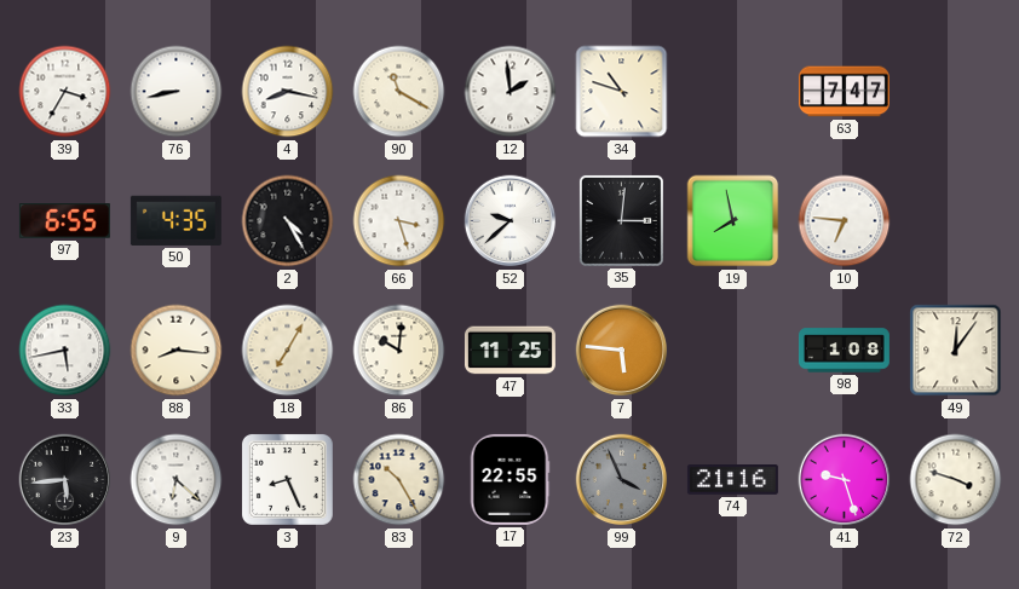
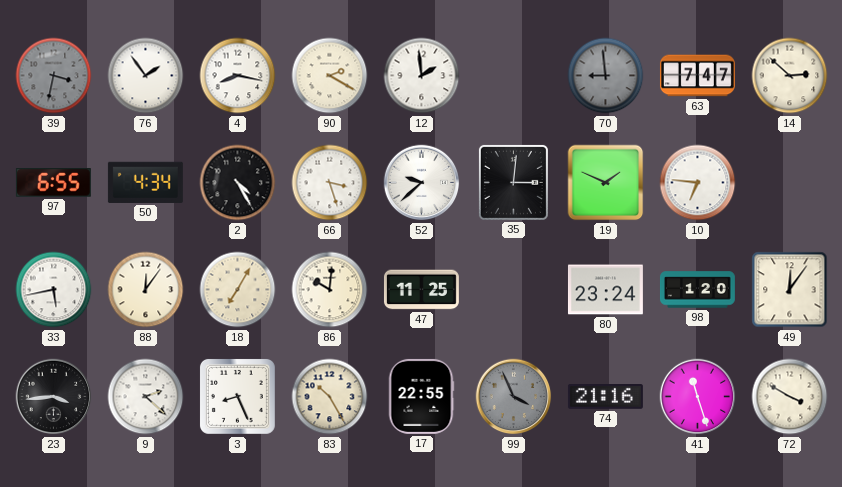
39: 3:35 -> 3:32 (54, 76)
39 dial: white -> grey (54, 76)
76: 8:43 -> 1:54 (146, 76)
90: 11:20 -> 2:20 (330, 76)
34: 10:48 -> none (622, 92)
70: none -> 8:59 (606, 76)
14: none -> 2:52 (790, 76)
50: 4:35 -> 4:34 (145, 182)
19: 7:58 -> 1:49 (606, 183)
88: 8:16 -> 12:06 (146, 290)
7: 5:46 -> none (622, 351)
80: none -> 23:24 (605, 290)
98: 1:08 -> 1:20 (697, 290)
23: 5:44 -> 3:44 (54, 397)
9: 6:22 -> 2:22 (146, 397)
41: 9:27 -> 11:27 (698, 397)
72: 3:48 -> 3:50 (790, 397)
